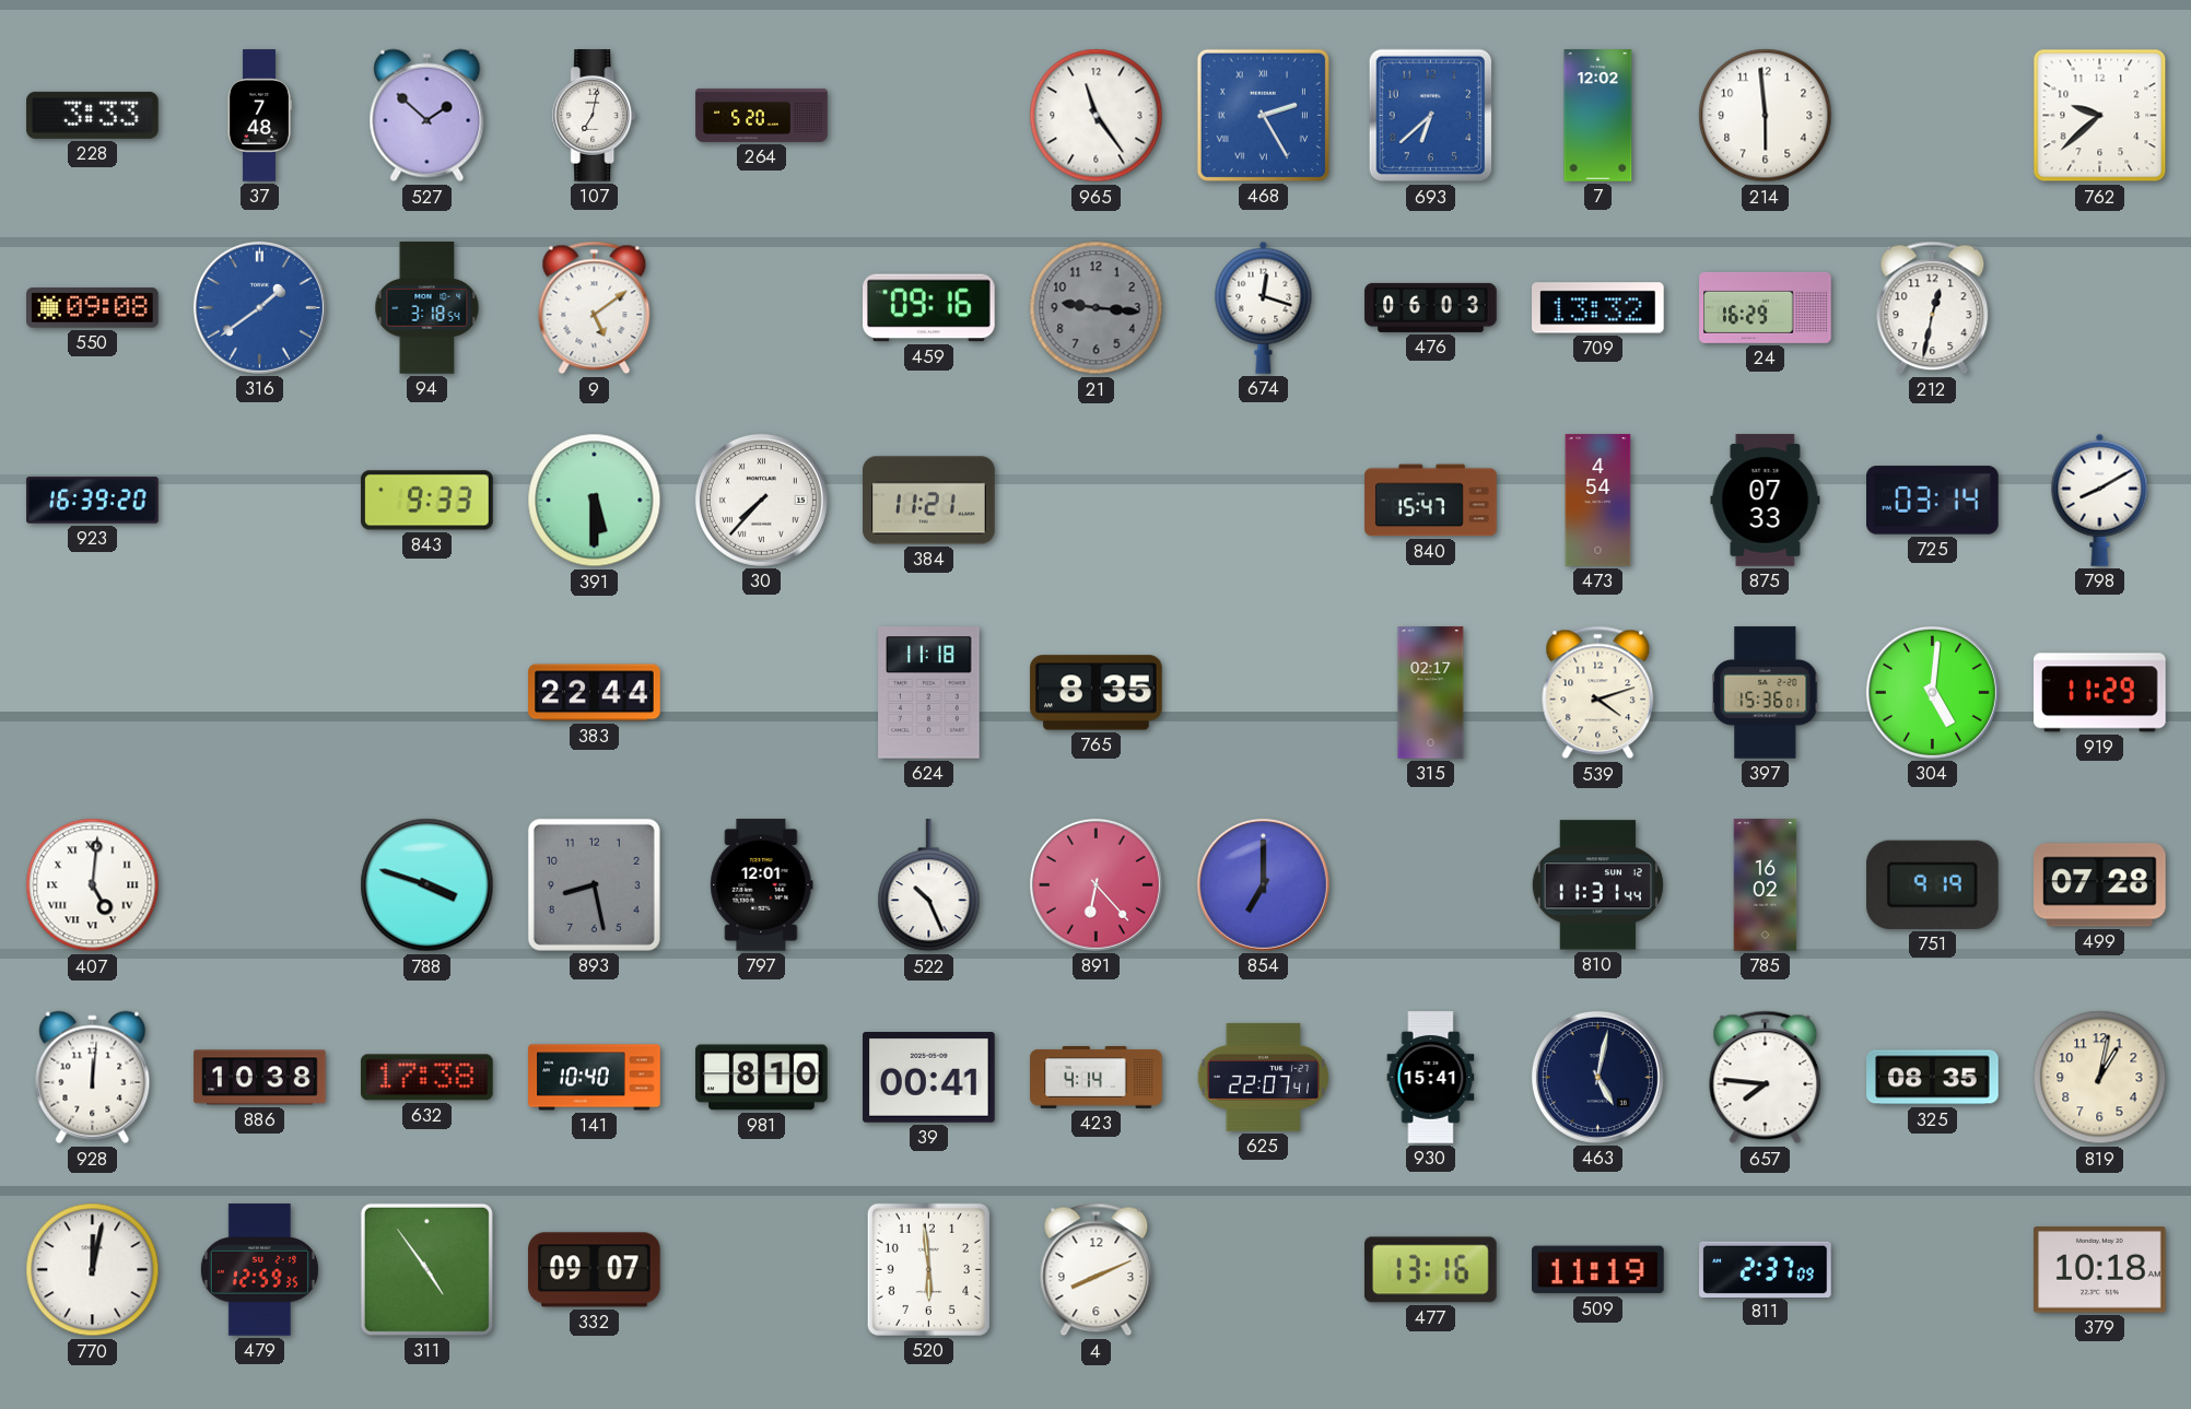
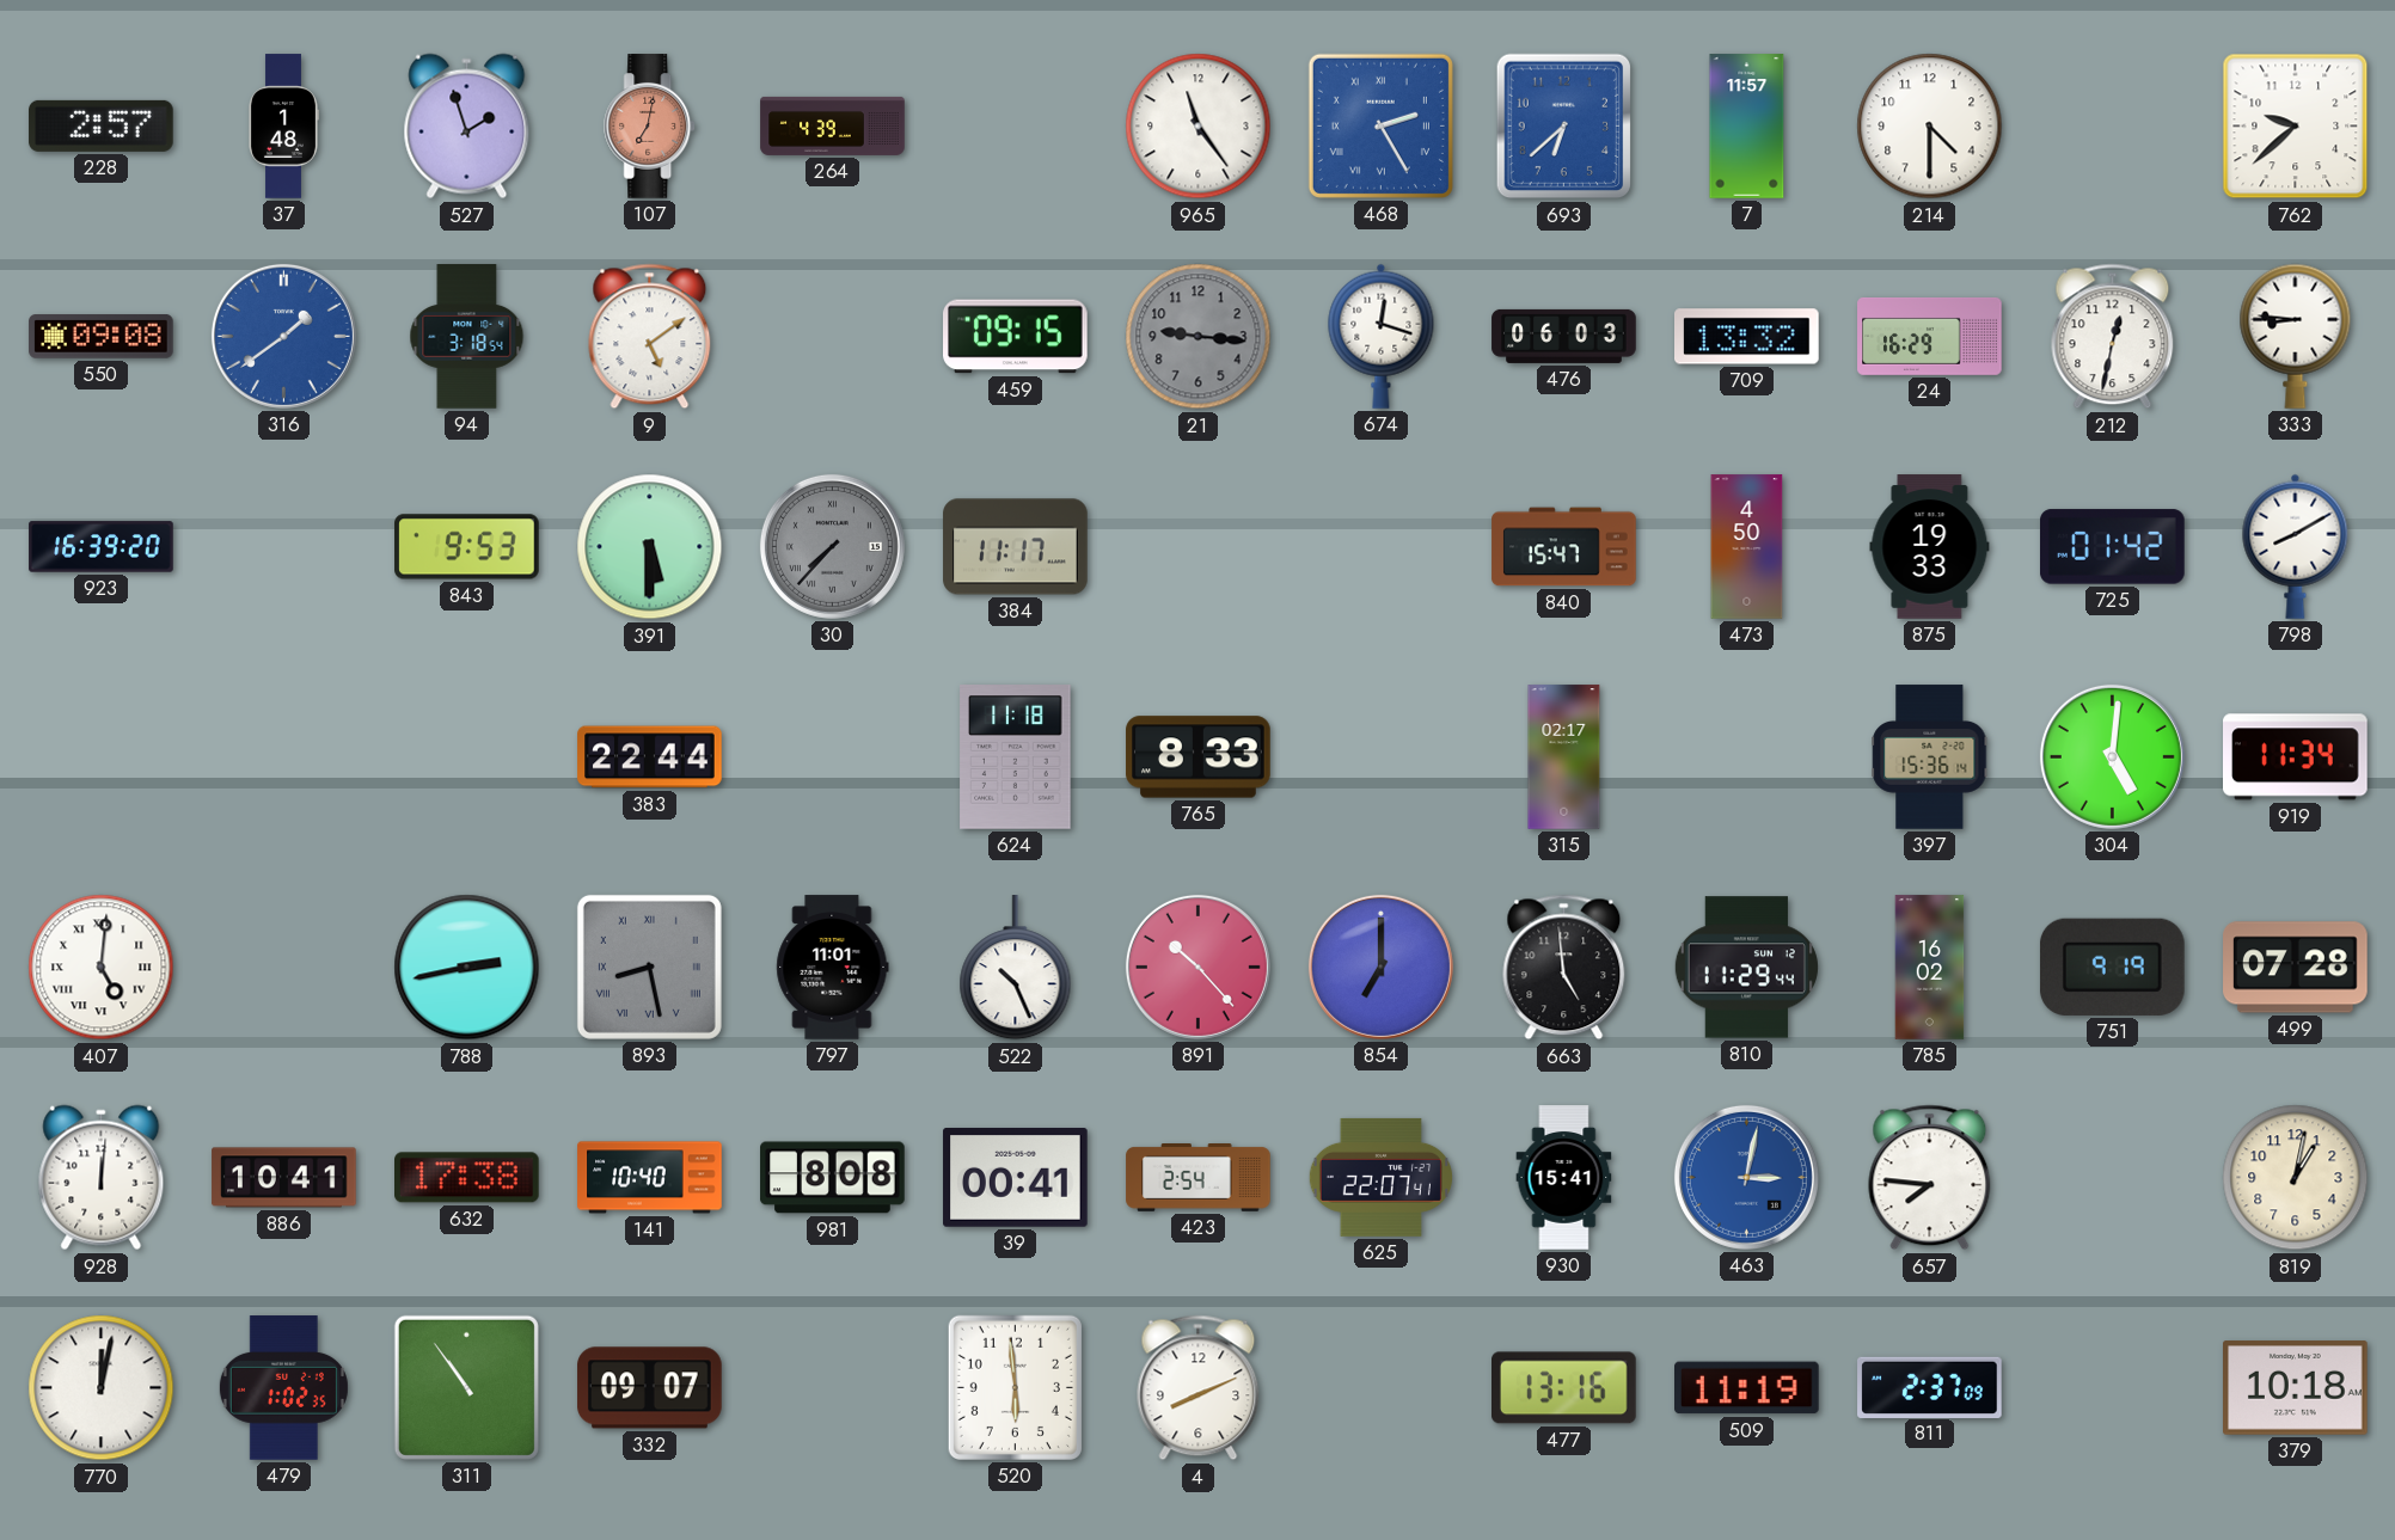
228: 3:33 -> 2:57 (102, 125)
37: 7:48 -> 1:48 (284, 127)
527: 1:52 -> 1:57 (467, 127)
107 dial: white -> salmon (650, 127)
264: 5:20 -> 4:39 (833, 125)
7: 12:02 -> 11:57 (1747, 127)
214: 5:59 -> 4:30 (1930, 127)
459: 09:16 -> 09:15 (1016, 337)
333: none -> 8:46 (2296, 336)
843: 9:33 -> 9:53 (467, 547)
30 dial: white -> grey (832, 546)
384: 11:21 -> 11:17 (1016, 547)
473: 4:54 -> 4:50 (1747, 547)
875: 07:33 -> 19:33 (1930, 547)
725: 03:14 -> 01:42 (2113, 547)
765: 8:35 -> 8:33 (1199, 757)
539: 4:12 -> none (1598, 693)
397: 15:36:01 -> 15:36:14 (1930, 757)
919: 11:29 -> 11:34 (2296, 757)
788: 3:48 -> 2:43 (467, 968)
893 numerals: Arabic -> Roman (649, 967)
797: 12:01 -> 11:01 (833, 968)
891: 6:23 -> 10:23 (1197, 967)
663: none -> 4:59 (1564, 968)
810: 11:31 -> 11:29 (1746, 968)
886: 10:38 -> 10:41 (284, 1178)
981: 8:10 -> 8:08 (833, 1178)
423: 4:14 -> 2:54 (1199, 1178)
463: 5:02 -> 3:02 (1746, 1177)
463 dial: navy -> blue (1746, 1177)
325: 08:35 -> none (1933, 1078)
479: 12:59 -> 1:02 (283, 1388)
311: 4:54 -> 10:54 (466, 1387)
